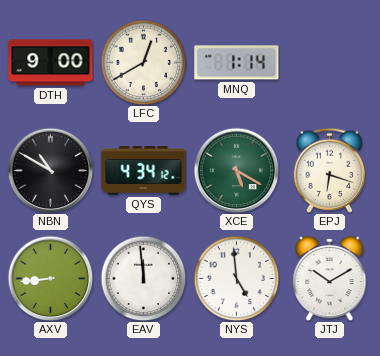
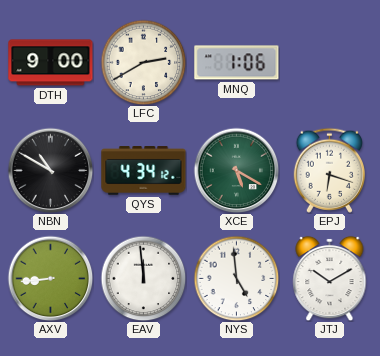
LFC: 12:40 -> 2:40 (143, 62)
MNQ: 1:14 -> 1:06 (237, 63)
